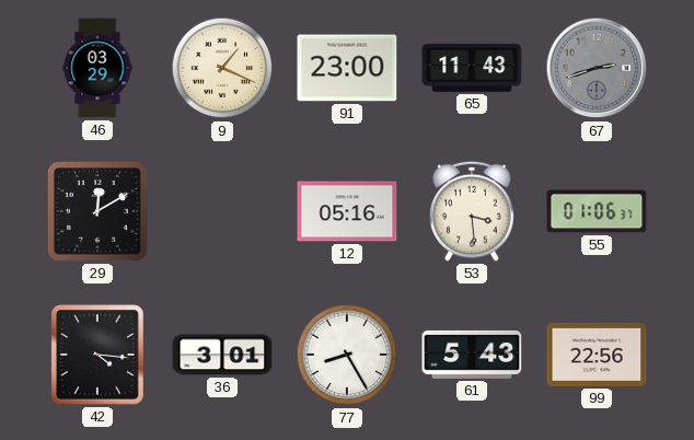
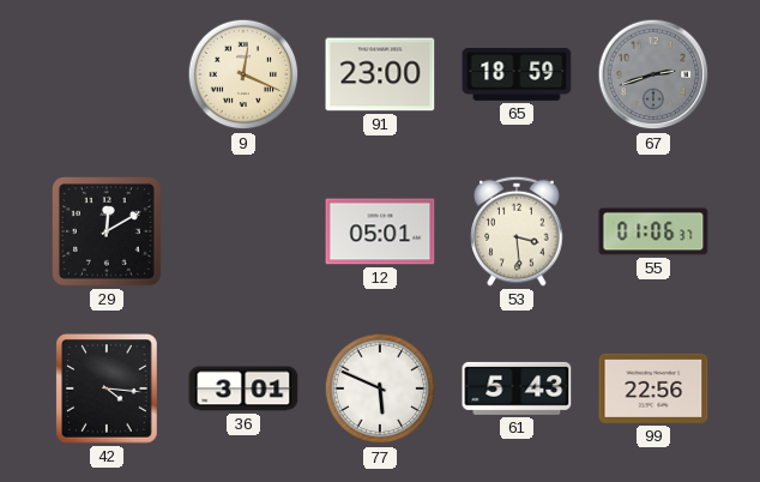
46: 03:29 -> none (97, 68)
9: 1:19 -> 12:19 (243, 74)
65: 11:43 -> 18:59 (517, 74)
12: 05:16 -> 05:01 (380, 231)
77: 8:25 -> 5:49 (380, 388)
